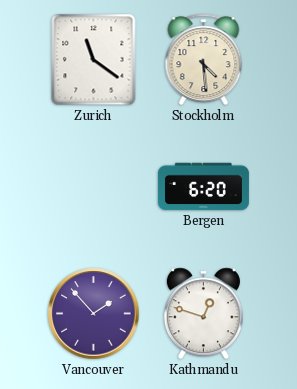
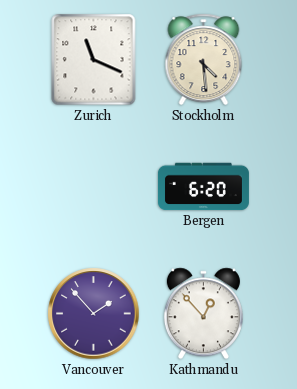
Zurich: 11:21 -> 11:19 (94, 60)
Kathmandu: 12:48 -> 12:53 (203, 314)
